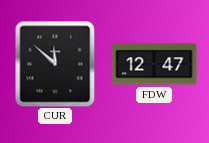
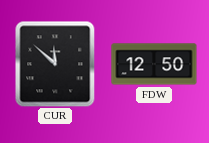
FDW: 12:47 -> 12:50 (154, 64)
